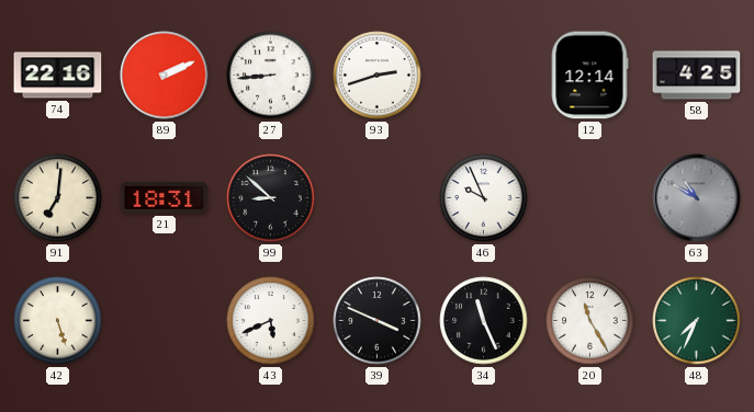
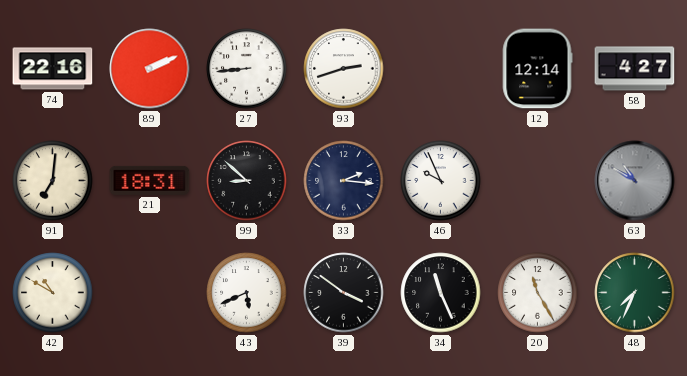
58: 4:25 -> 4:27 (635, 69)
33: none -> 2:16 (344, 181)
42: 5:27 -> 10:50 (53, 293)
39: 3:49 -> 3:51 (344, 293)
